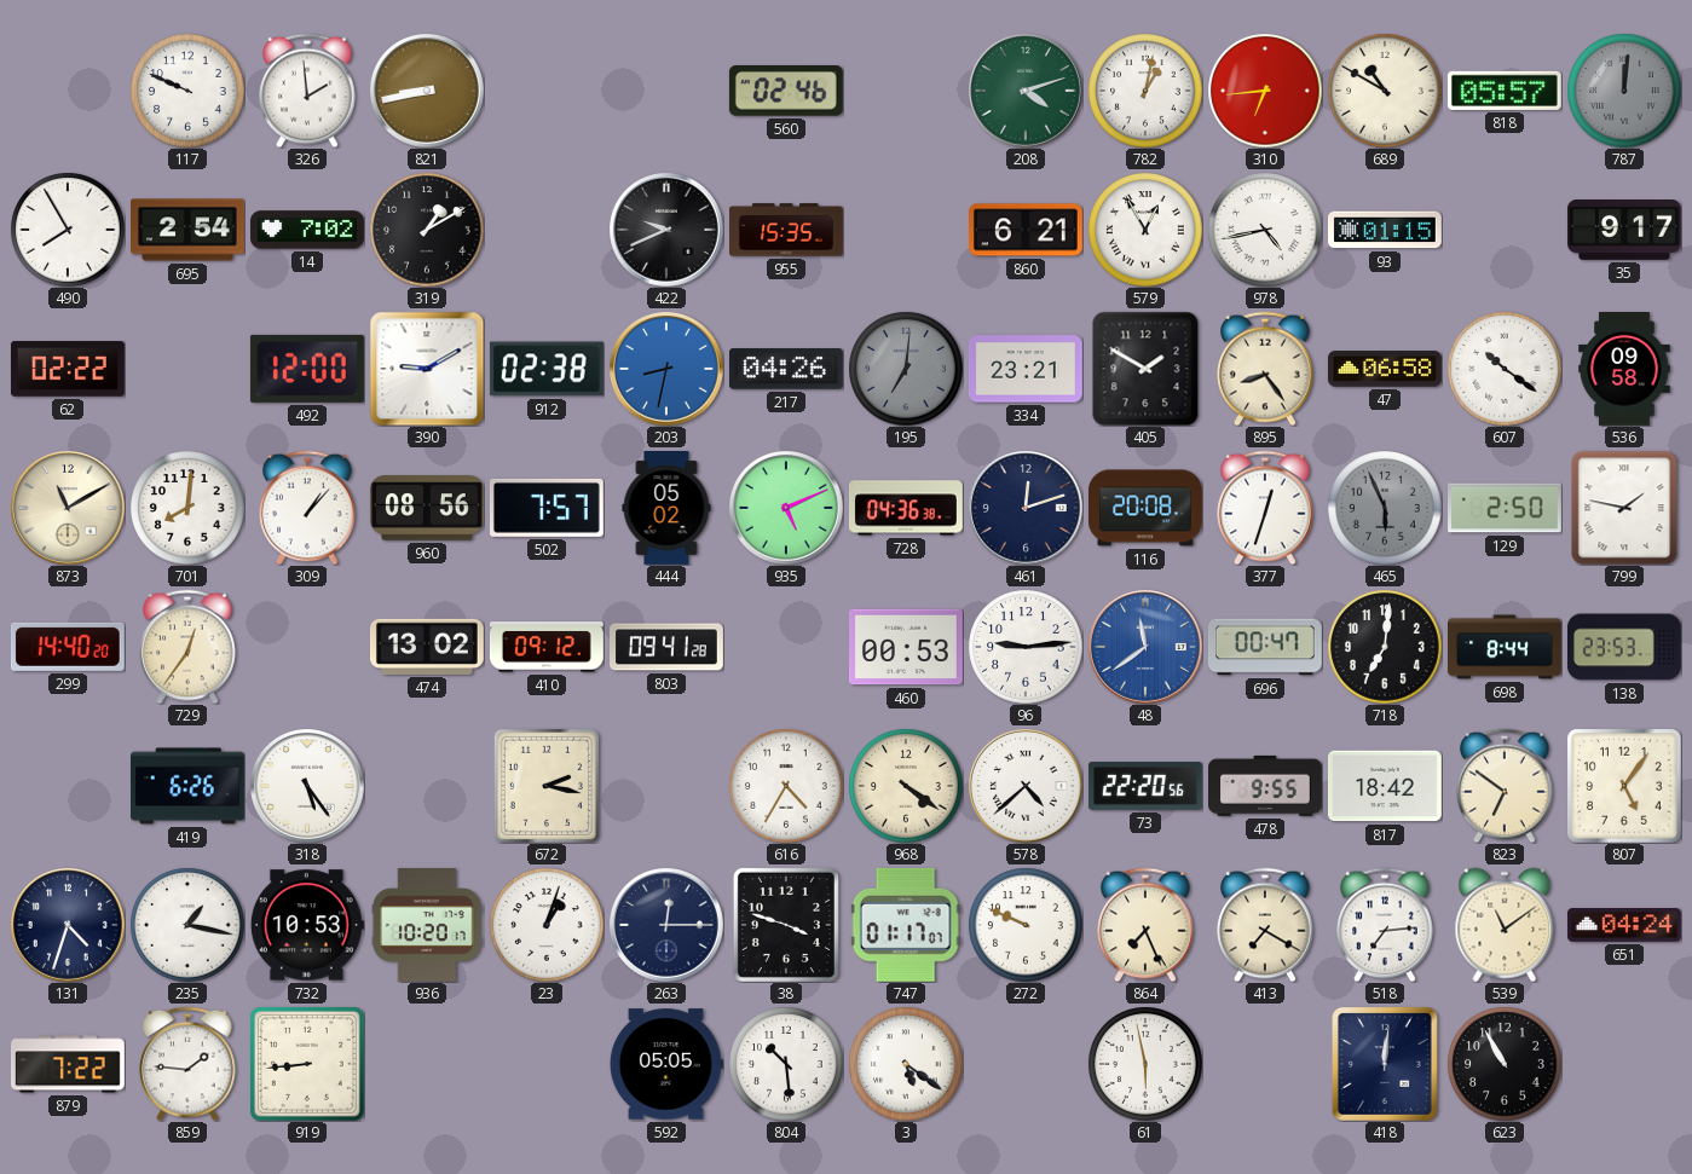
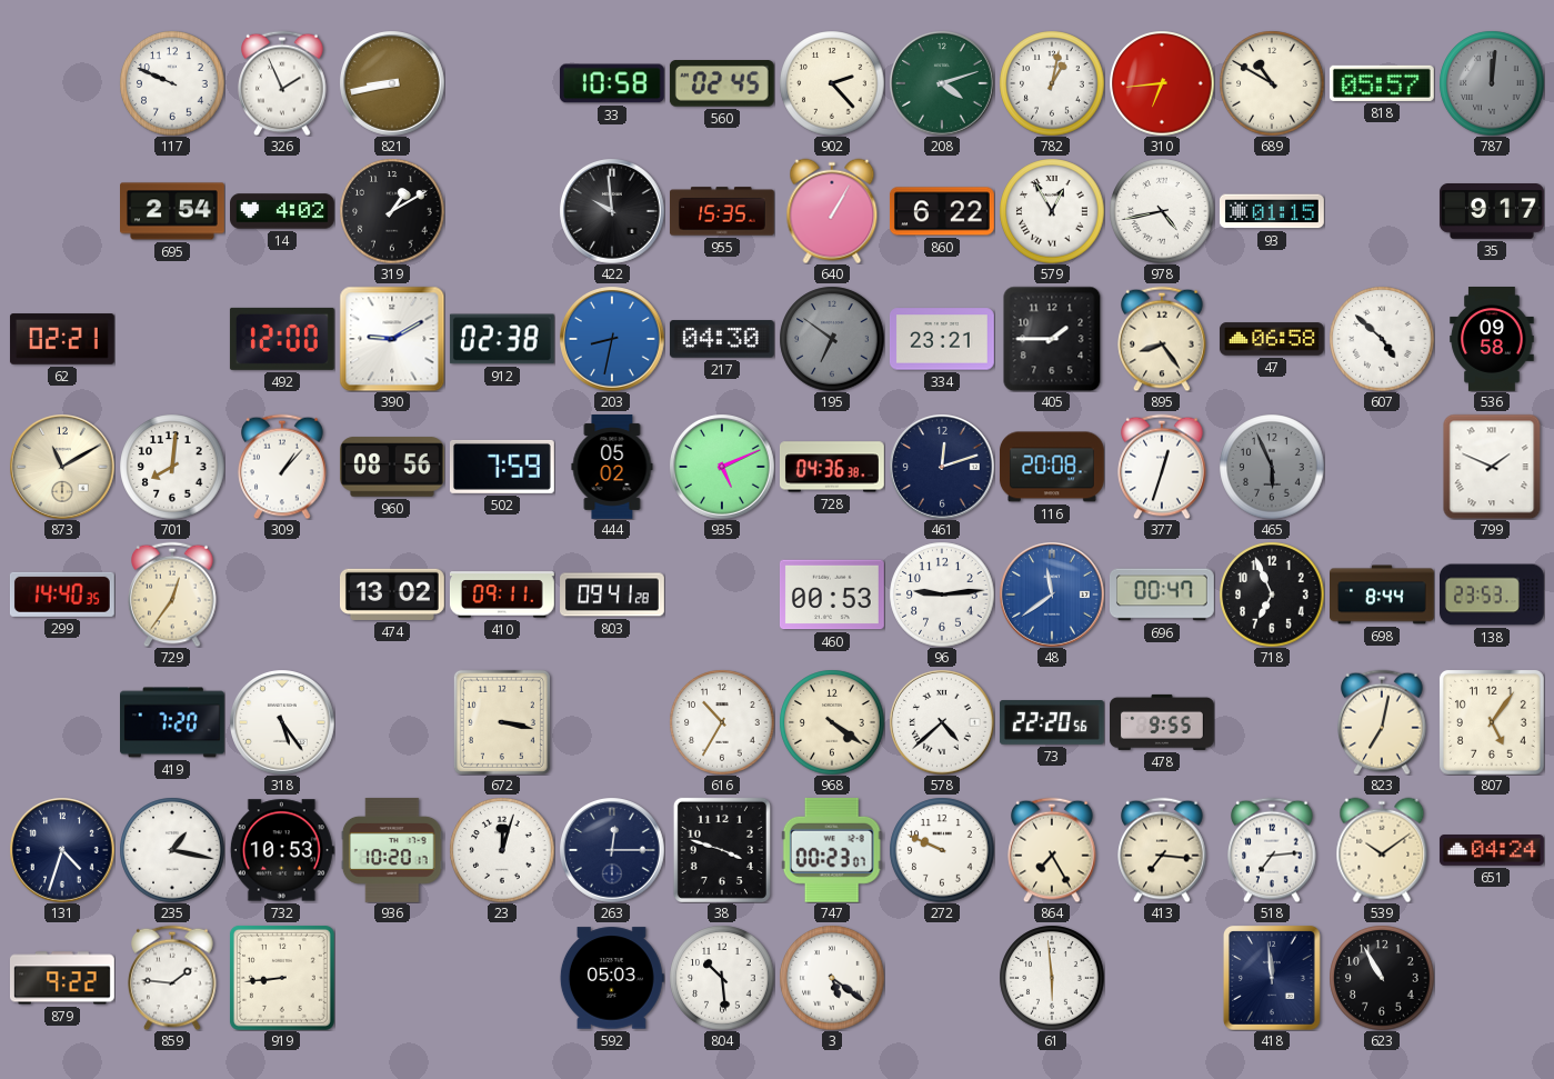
326: 1:59 -> 1:56 (282, 83)
33: none -> 10:58 (612, 83)
560: 02:46 -> 02:45 (722, 84)
902: none -> 2:23 (832, 83)
490: 7:55 -> none (68, 230)
14: 7:02 -> 4:02 (283, 211)
422: 9:41 -> 9:59 (612, 211)
640: none -> 1:05 (832, 211)
860: 6:21 -> 6:22 (942, 211)
62: 02:22 -> 02:21 (62, 339)
217: 04:26 -> 04:30 (722, 339)
195: 7:01 -> 6:51 (832, 339)
405: 1:50 -> 1:45 (1052, 339)
607: 10:21 -> 4:52 (1382, 339)
502: 7:57 -> 7:59 (502, 467)
129: 2:50 -> none (1506, 508)
799: 1:47 -> 1:49 (1492, 467)
299: 14:40:20 -> 14:40:35 (62, 595)
410: 09:12 -> 09:11 (502, 595)
718: 7:01 -> 6:56 (1272, 595)
419: 6:26 -> 7:20 (173, 722)
672: 2:17 -> 3:17 (502, 722)
616: 4:35 -> 10:35 (722, 722)
817: 18:42 -> none (1385, 786)
823: 6:51 -> 7:02 (1382, 722)
23: 1:03 -> 12:03 (502, 850)
747: 01:17 -> 00:23 (832, 850)
864: 7:26 -> 7:25 (1052, 850)
413: 7:20 -> 7:16 (1162, 850)
539: 11:09 -> 10:09 (1382, 850)
879: 7:22 -> 9:22 (62, 978)
592: 05:05 -> 05:03 (612, 978)
61: 5:58 -> 5:59 (1052, 978)
418: 12:01 -> 11:59 (1272, 978)
